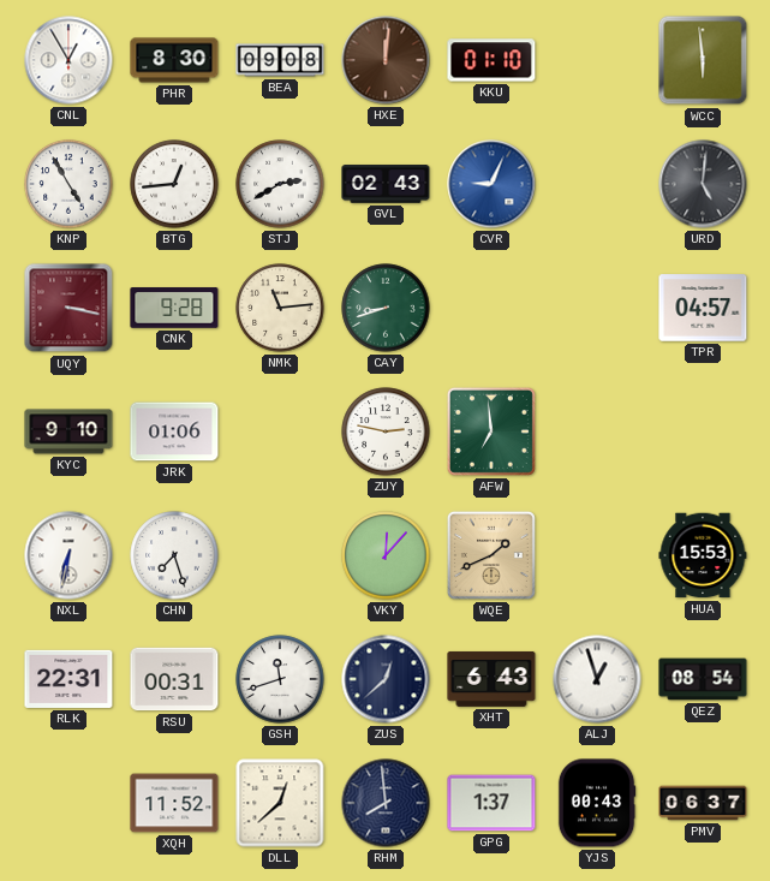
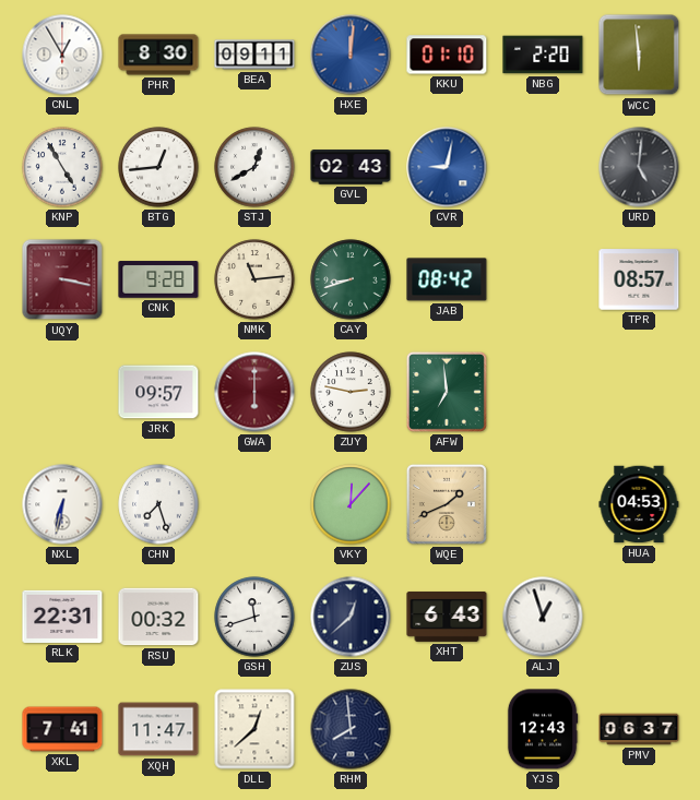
BEA: 09:08 -> 09:11 (254, 55)
HXE dial: brown -> blue (351, 55)
NBG: none -> 2:20 (543, 55)
STJ: 2:40 -> 12:40 (254, 167)
CVR: 9:04 -> 9:02 (447, 167)
JAB: none -> 08:42 (447, 279)
TPR: 04:57 -> 08:57 (639, 279)
KYC: 9:10 -> none (68, 431)
JRK: 01:06 -> 09:57 (158, 392)
GWA: none -> 6:00 (254, 392)
HUA: 15:53 -> 04:53 (639, 504)
RSU: 00:31 -> 00:32 (158, 617)
QEZ: 08:54 -> none (703, 679)
XKL: none -> 7:41 (62, 729)
XQH: 11:52 -> 11:47 (158, 729)
GPG: 1:37 -> none (491, 803)
YJS: 00:43 -> 12:43 (543, 729)
